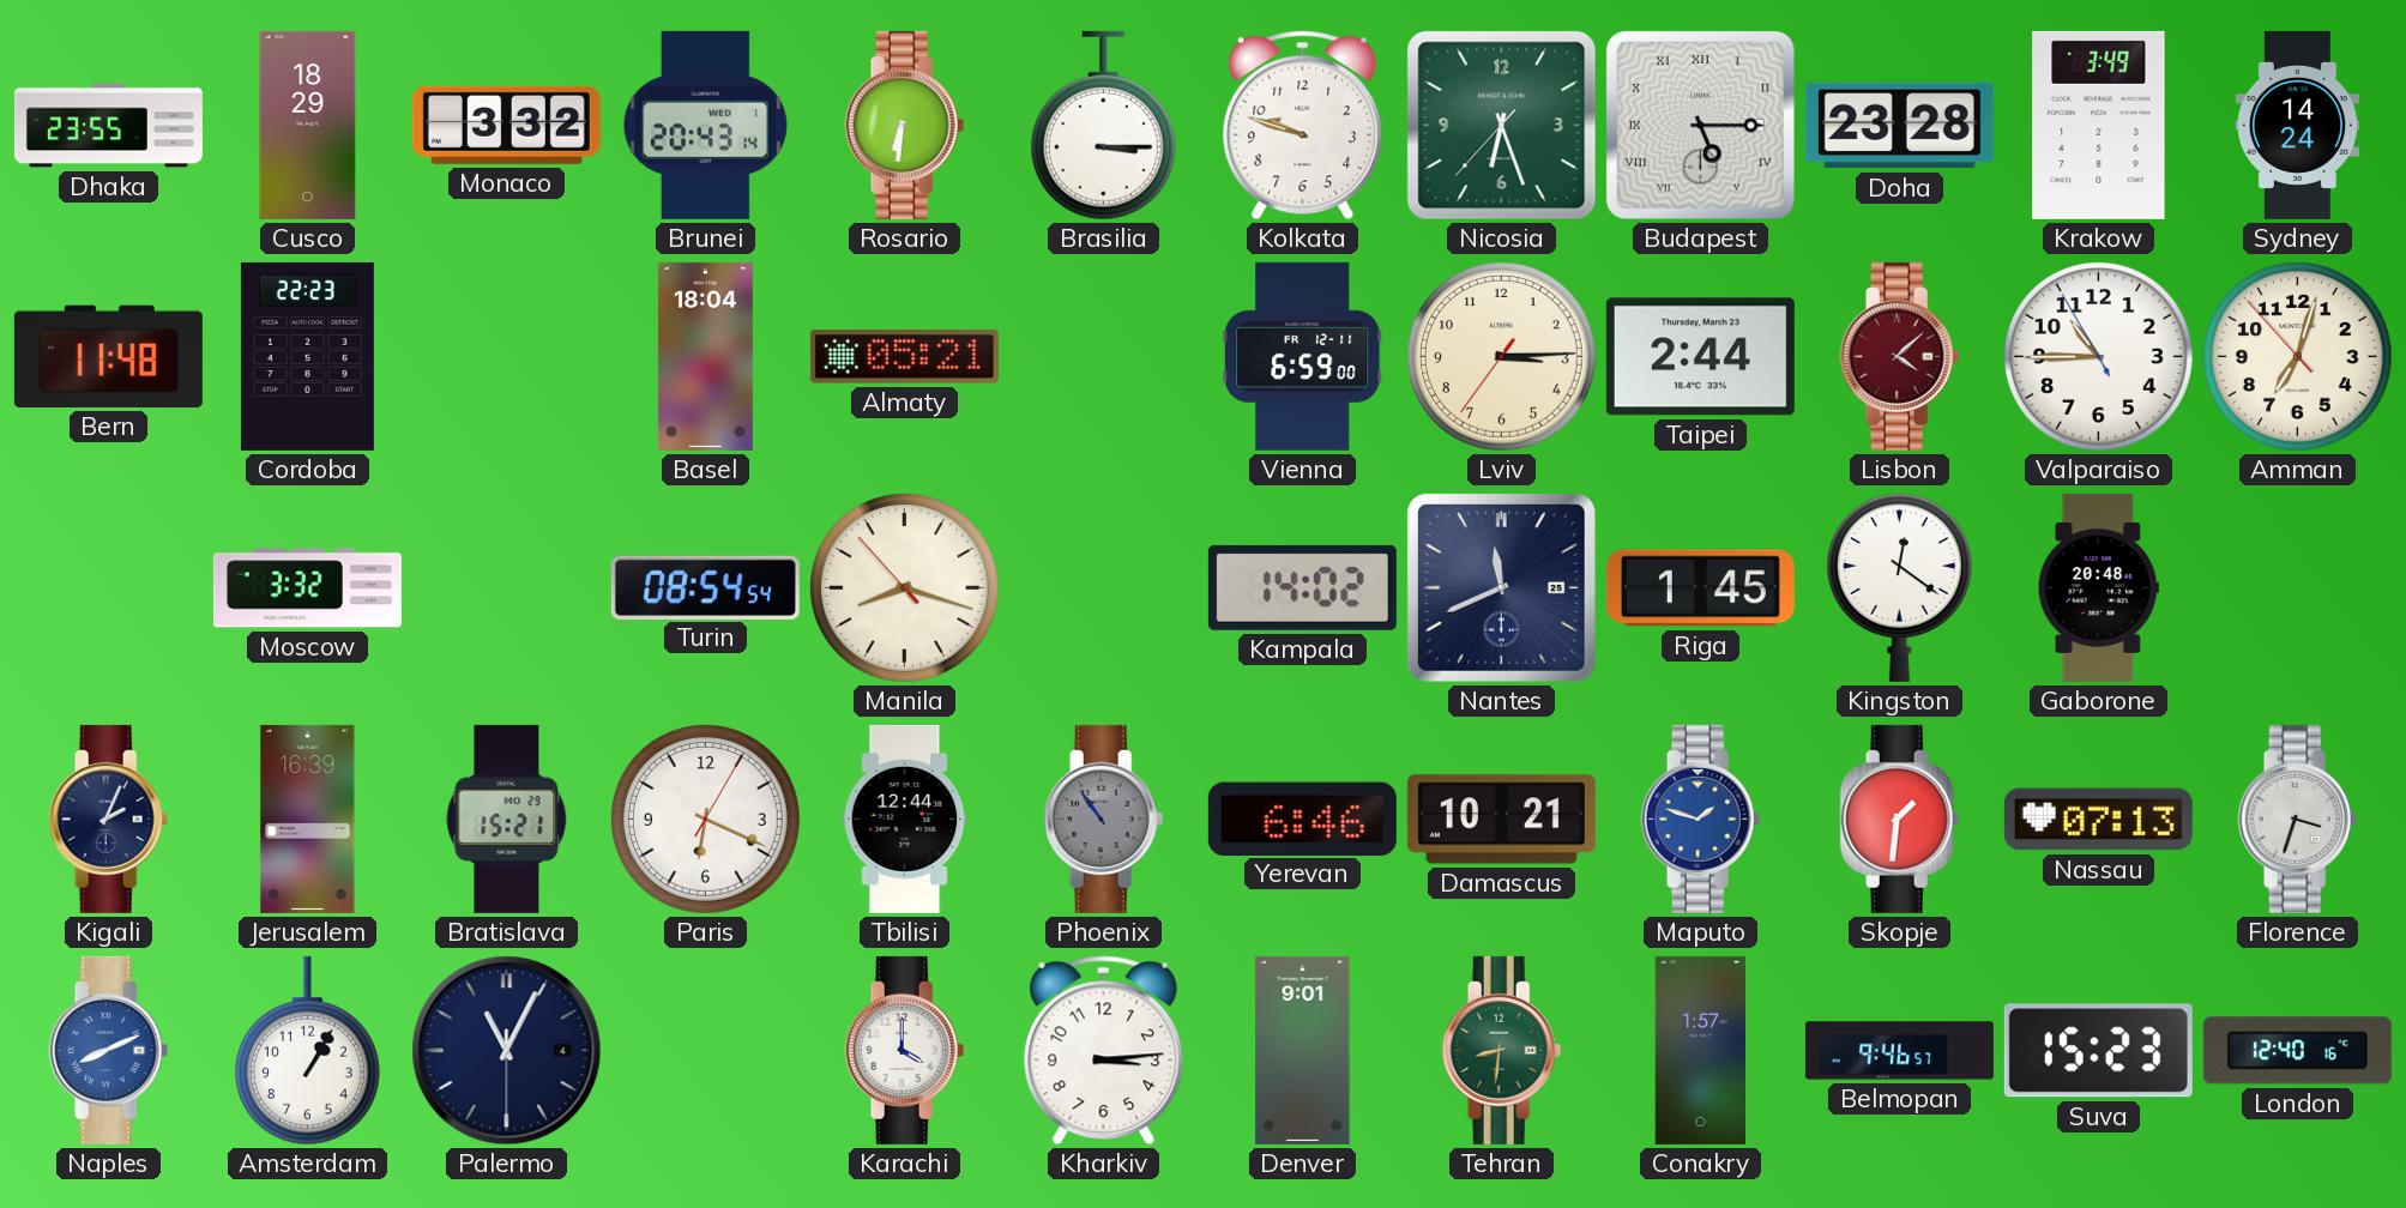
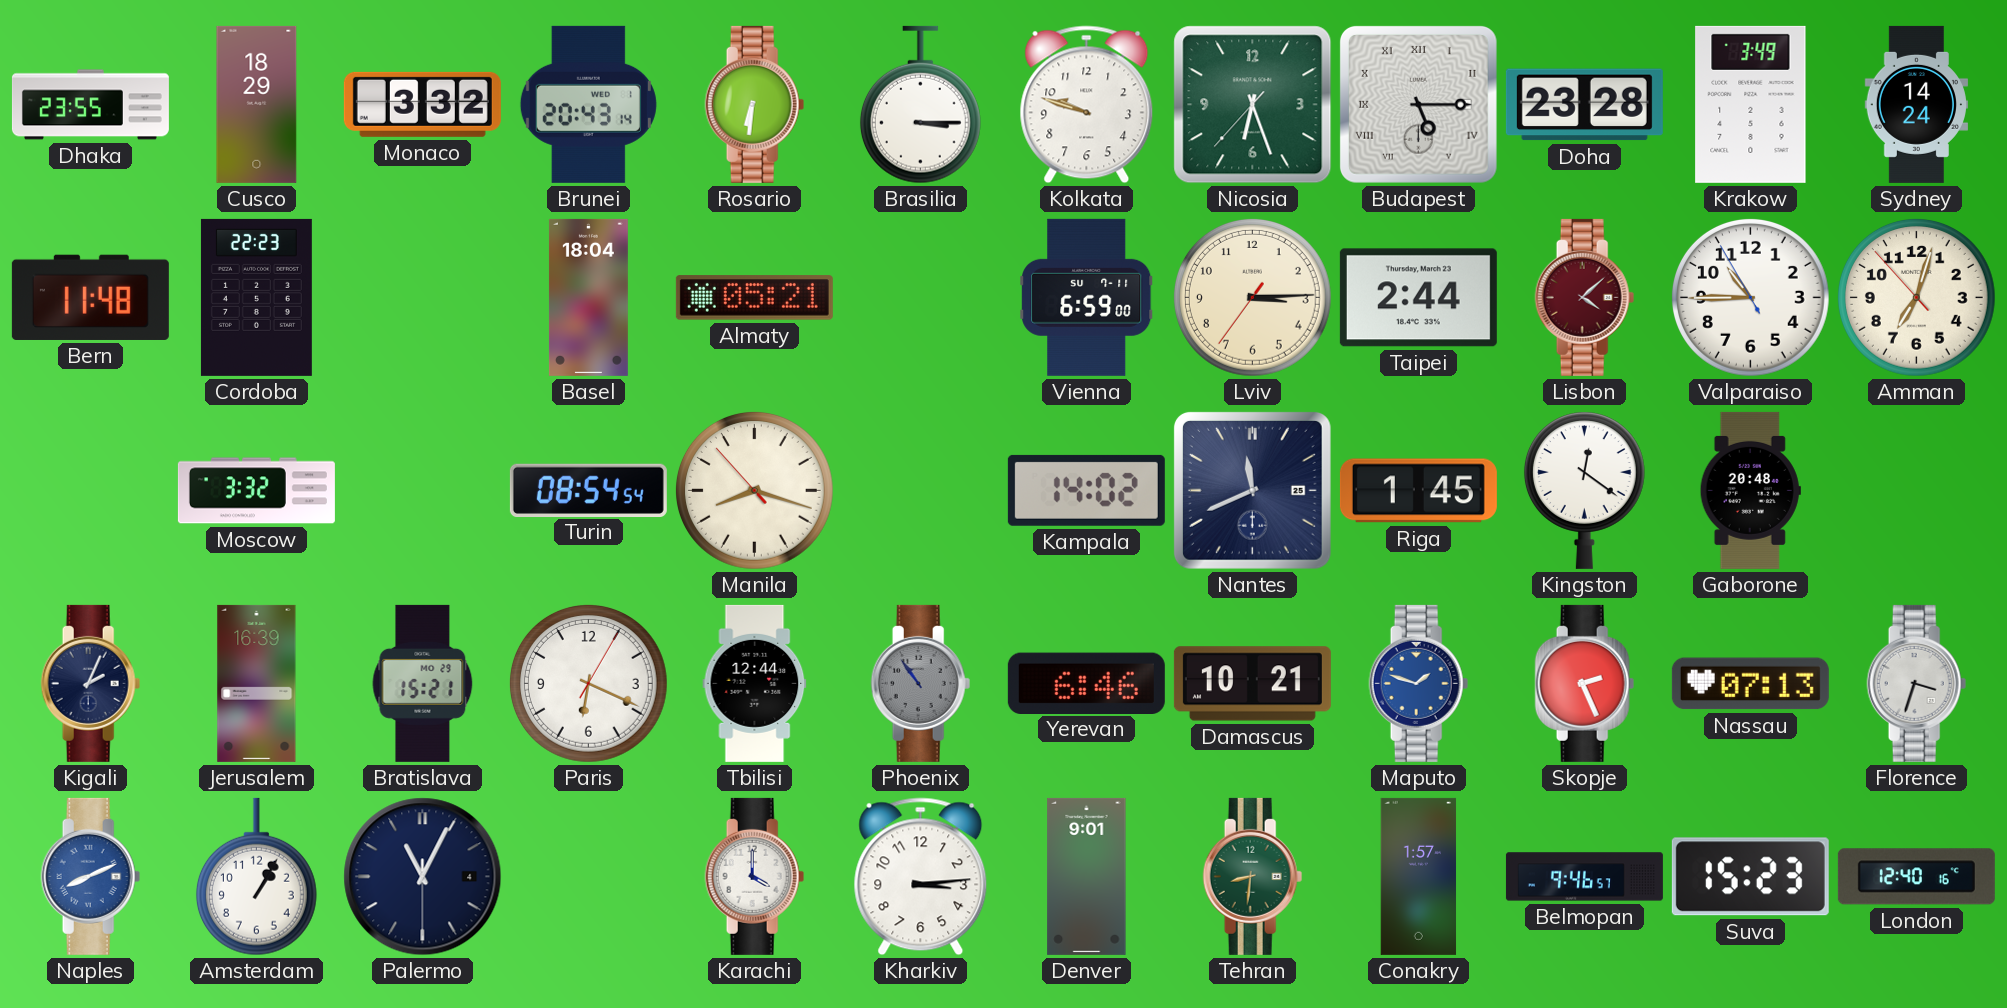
Vienna date: FR 12-11 -> SU 7-11 (1087, 297)
Skopje: 1:31 -> 2:26 (1585, 683)
